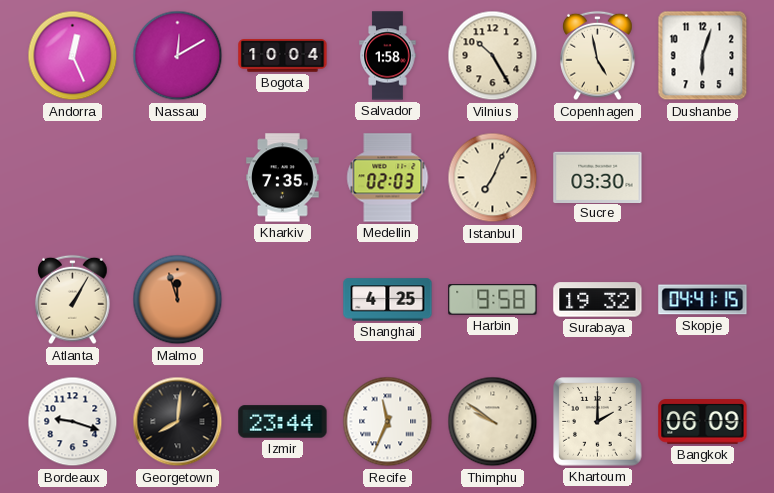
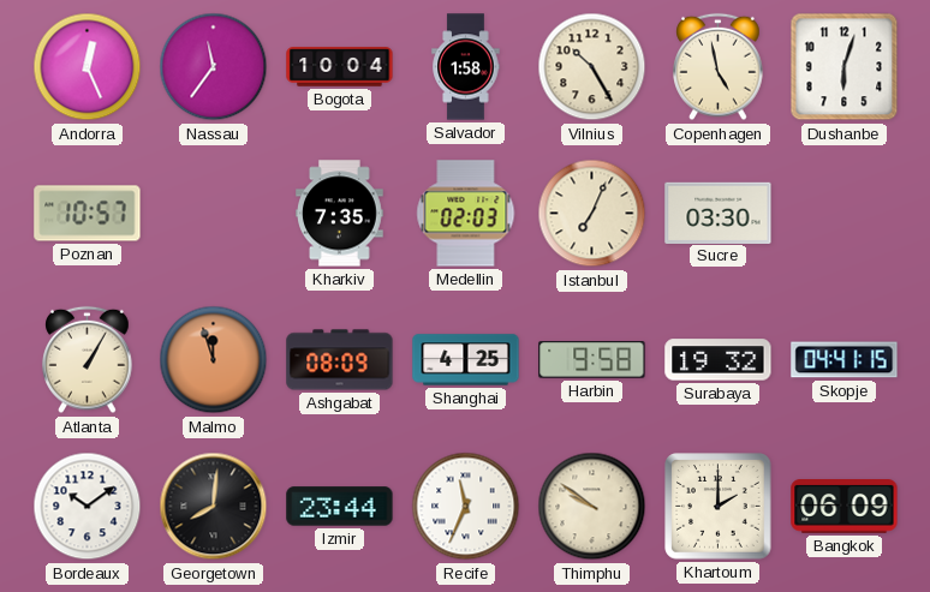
Nassau: 12:10 -> 11:36 (214, 67)
Poznan: none -> 10:57 (88, 214)
Ashgabat: none -> 08:09 (340, 360)
Bordeaux: 9:18 -> 10:09 (88, 507)
